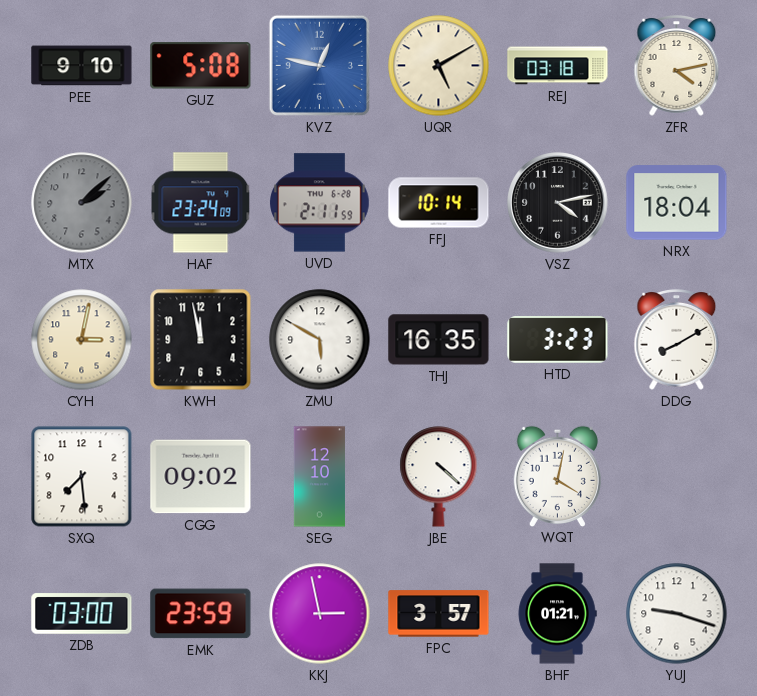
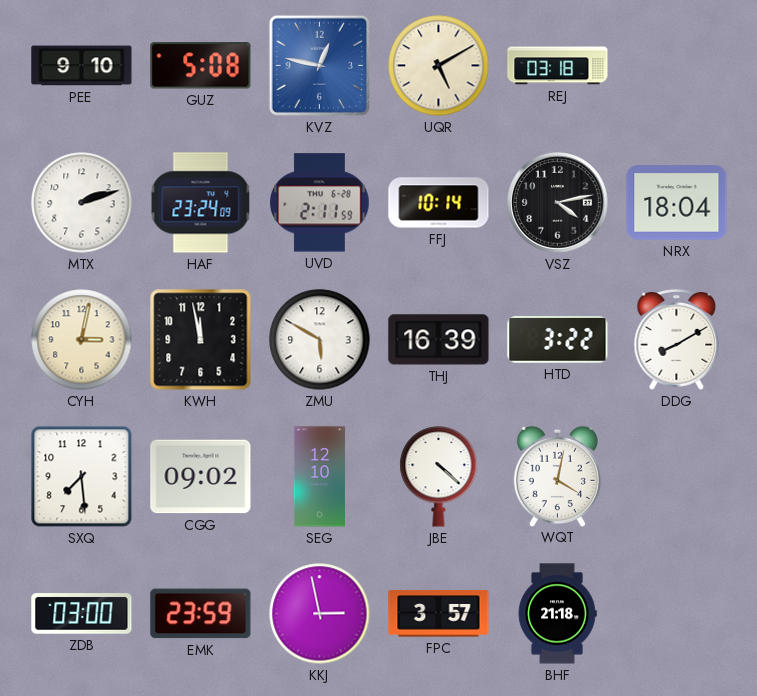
ZFR: 4:13 -> none (677, 66)
MTX: 2:08 -> 2:12 (82, 203)
MTX dial: grey -> white (82, 203)
THJ: 16:35 -> 16:39 (439, 340)
HTD: 3:23 -> 3:22 (558, 340)
BHF: 01:21 -> 21:18 (557, 614)
YUJ: 9:18 -> none (677, 614)
